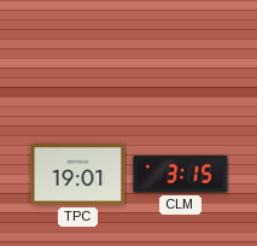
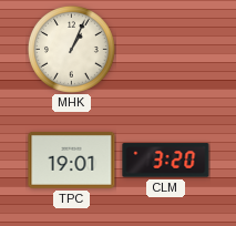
MHK: none -> 1:04 (71, 49)
CLM: 3:15 -> 3:20 (166, 161)
